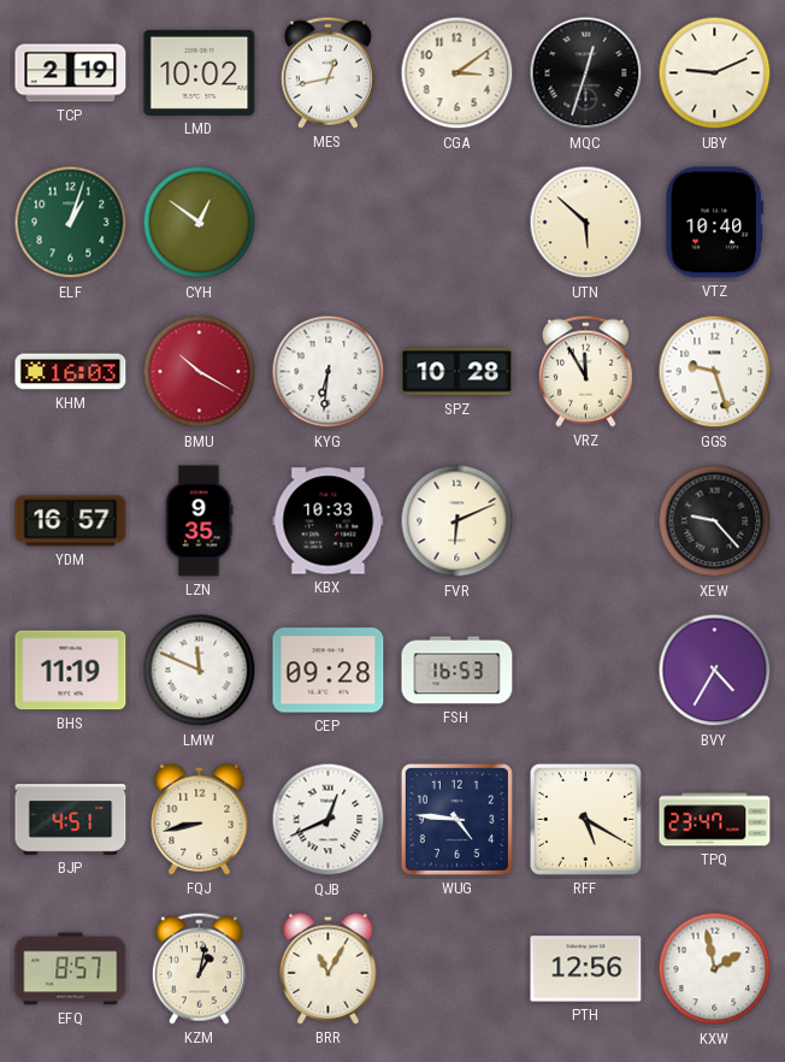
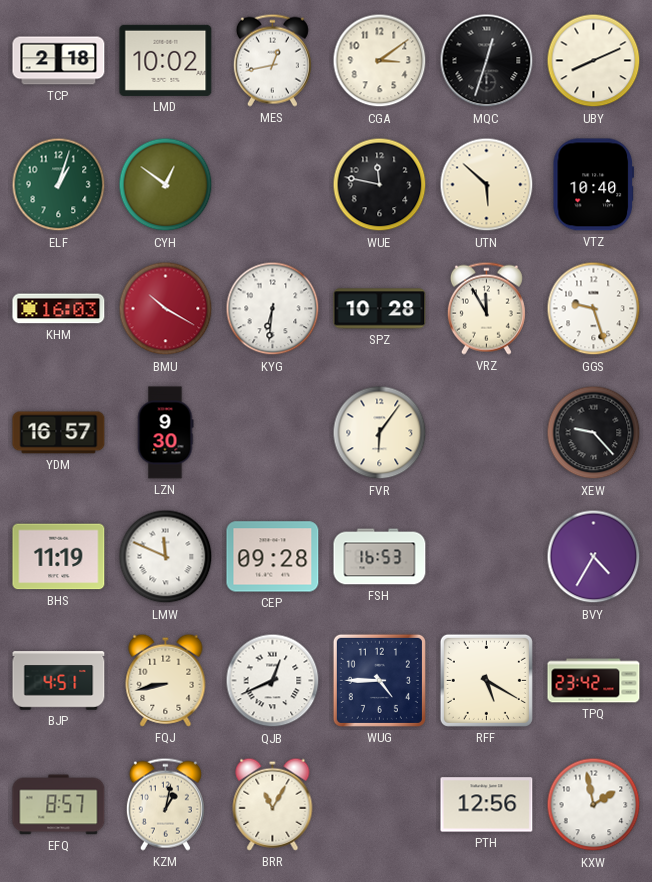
TCP: 2:19 -> 2:18 (59, 61)
UBY: 9:11 -> 8:11 (594, 61)
WUE: none -> 11:47 (380, 185)
LZN: 9:35 -> 9:30 (165, 433)
KBX: 10:33 -> none (329, 521)
FVR: 6:11 -> 6:06 (380, 433)
WUG: 4:46 -> 4:45 (379, 680)
TPQ: 23:47 -> 23:42 (594, 681)
